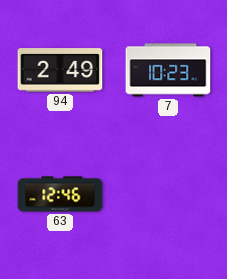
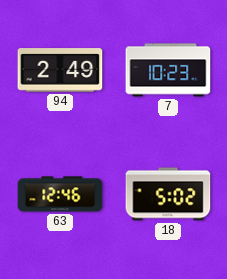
18: none -> 5:02 (168, 194)
